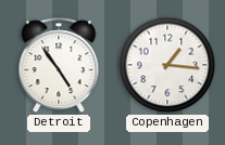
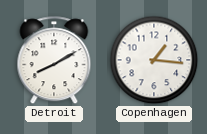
Detroit: 4:54 -> 8:10 (54, 61)
